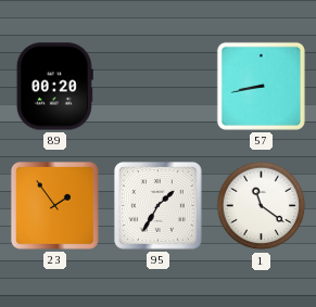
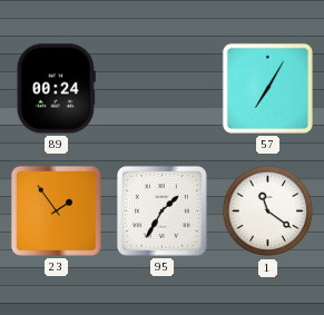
89: 00:20 -> 00:24 (56, 89)
57: 8:43 -> 7:05 (267, 88)
